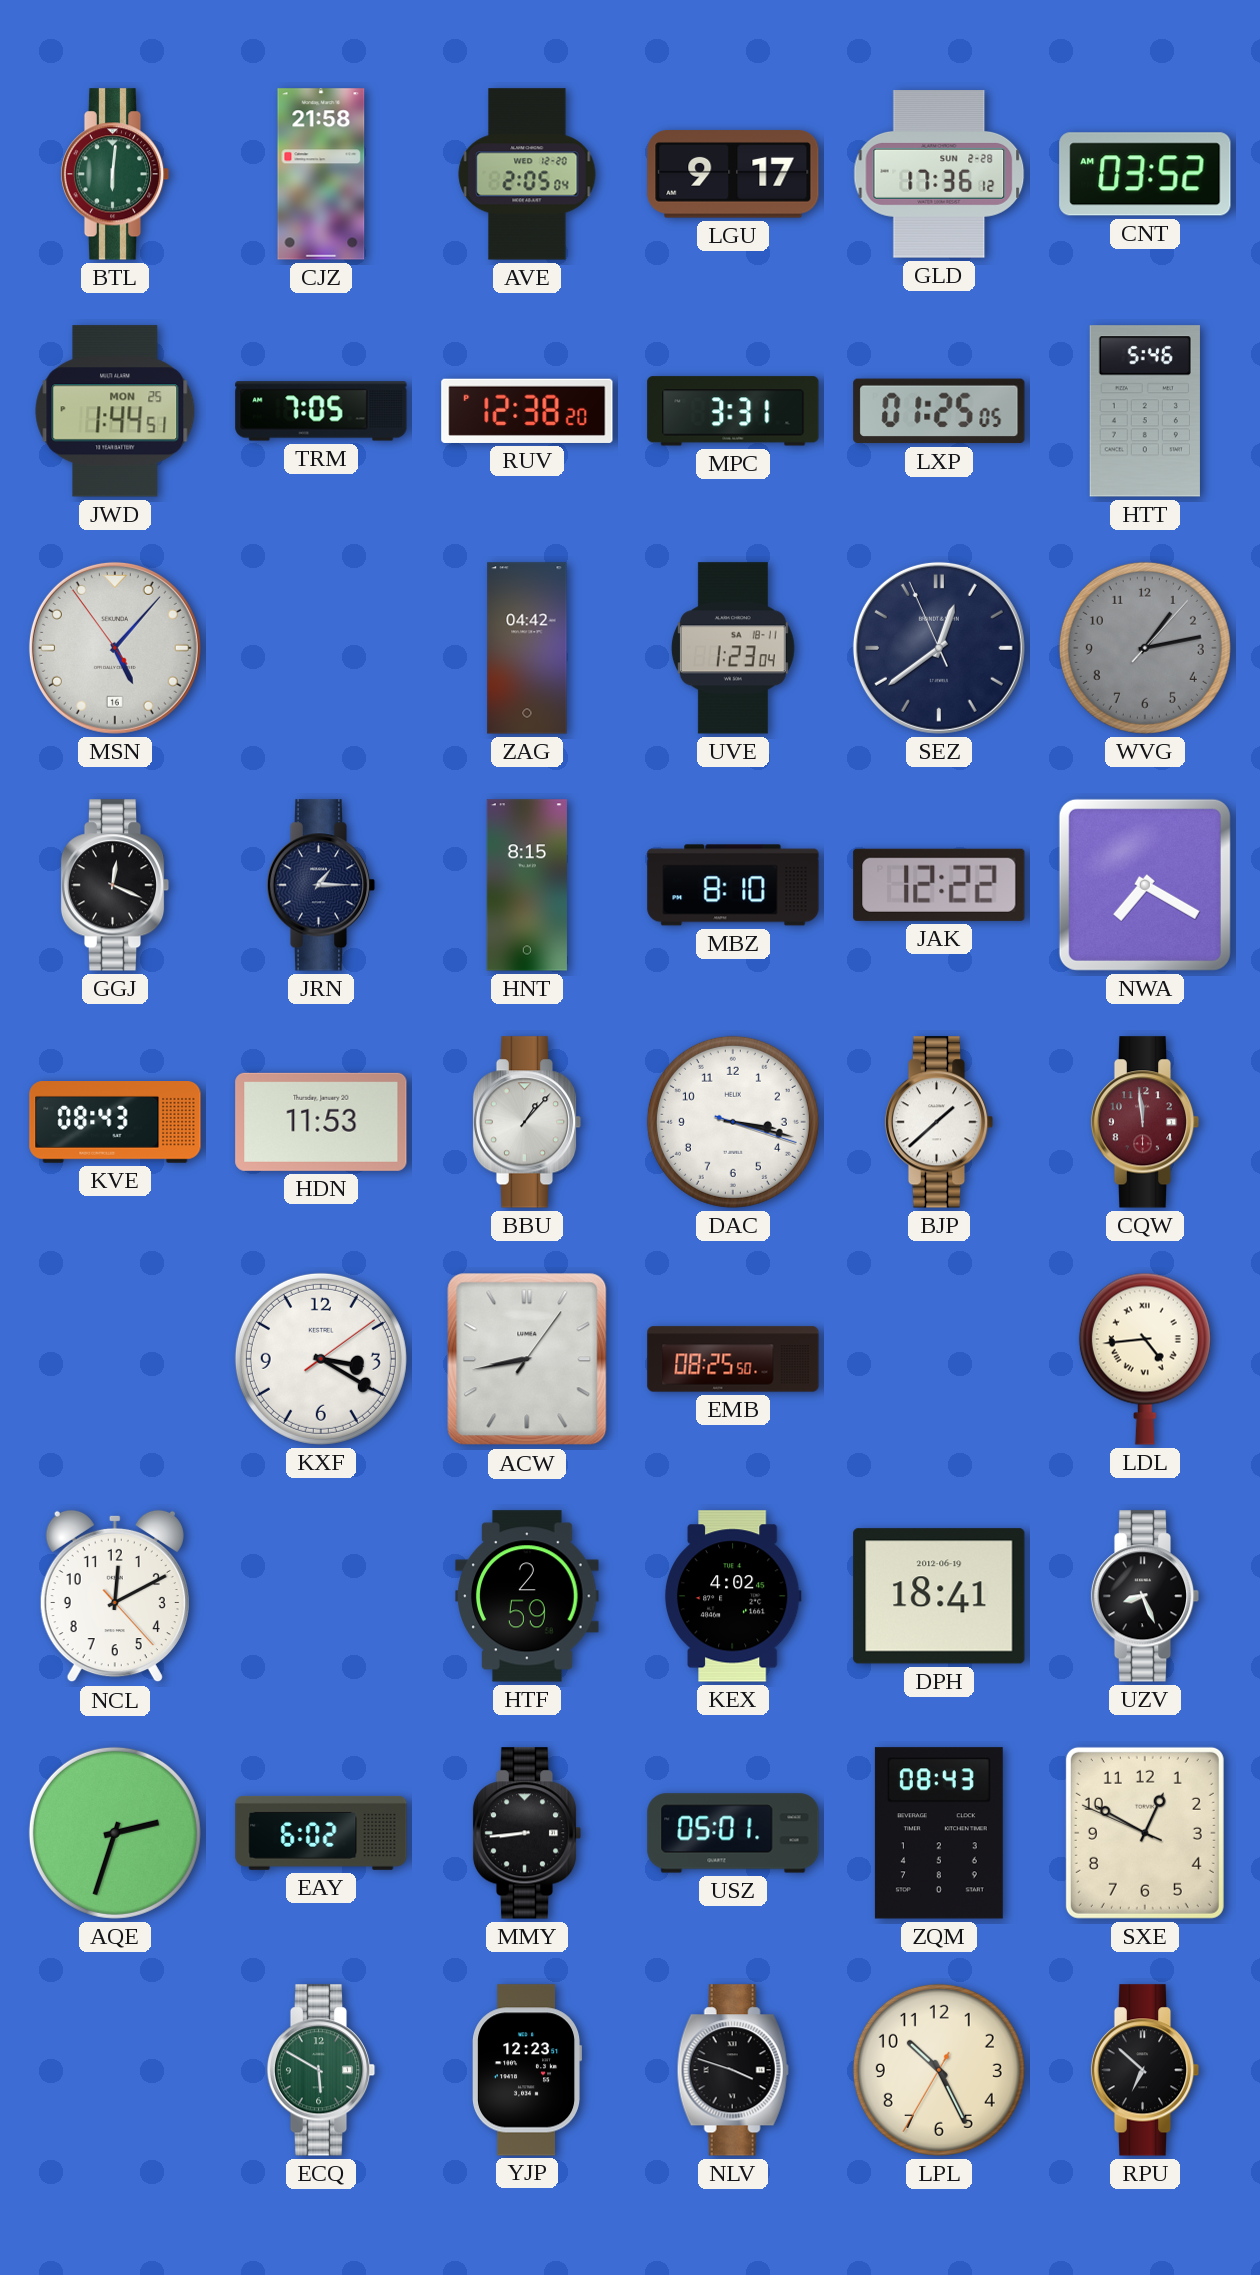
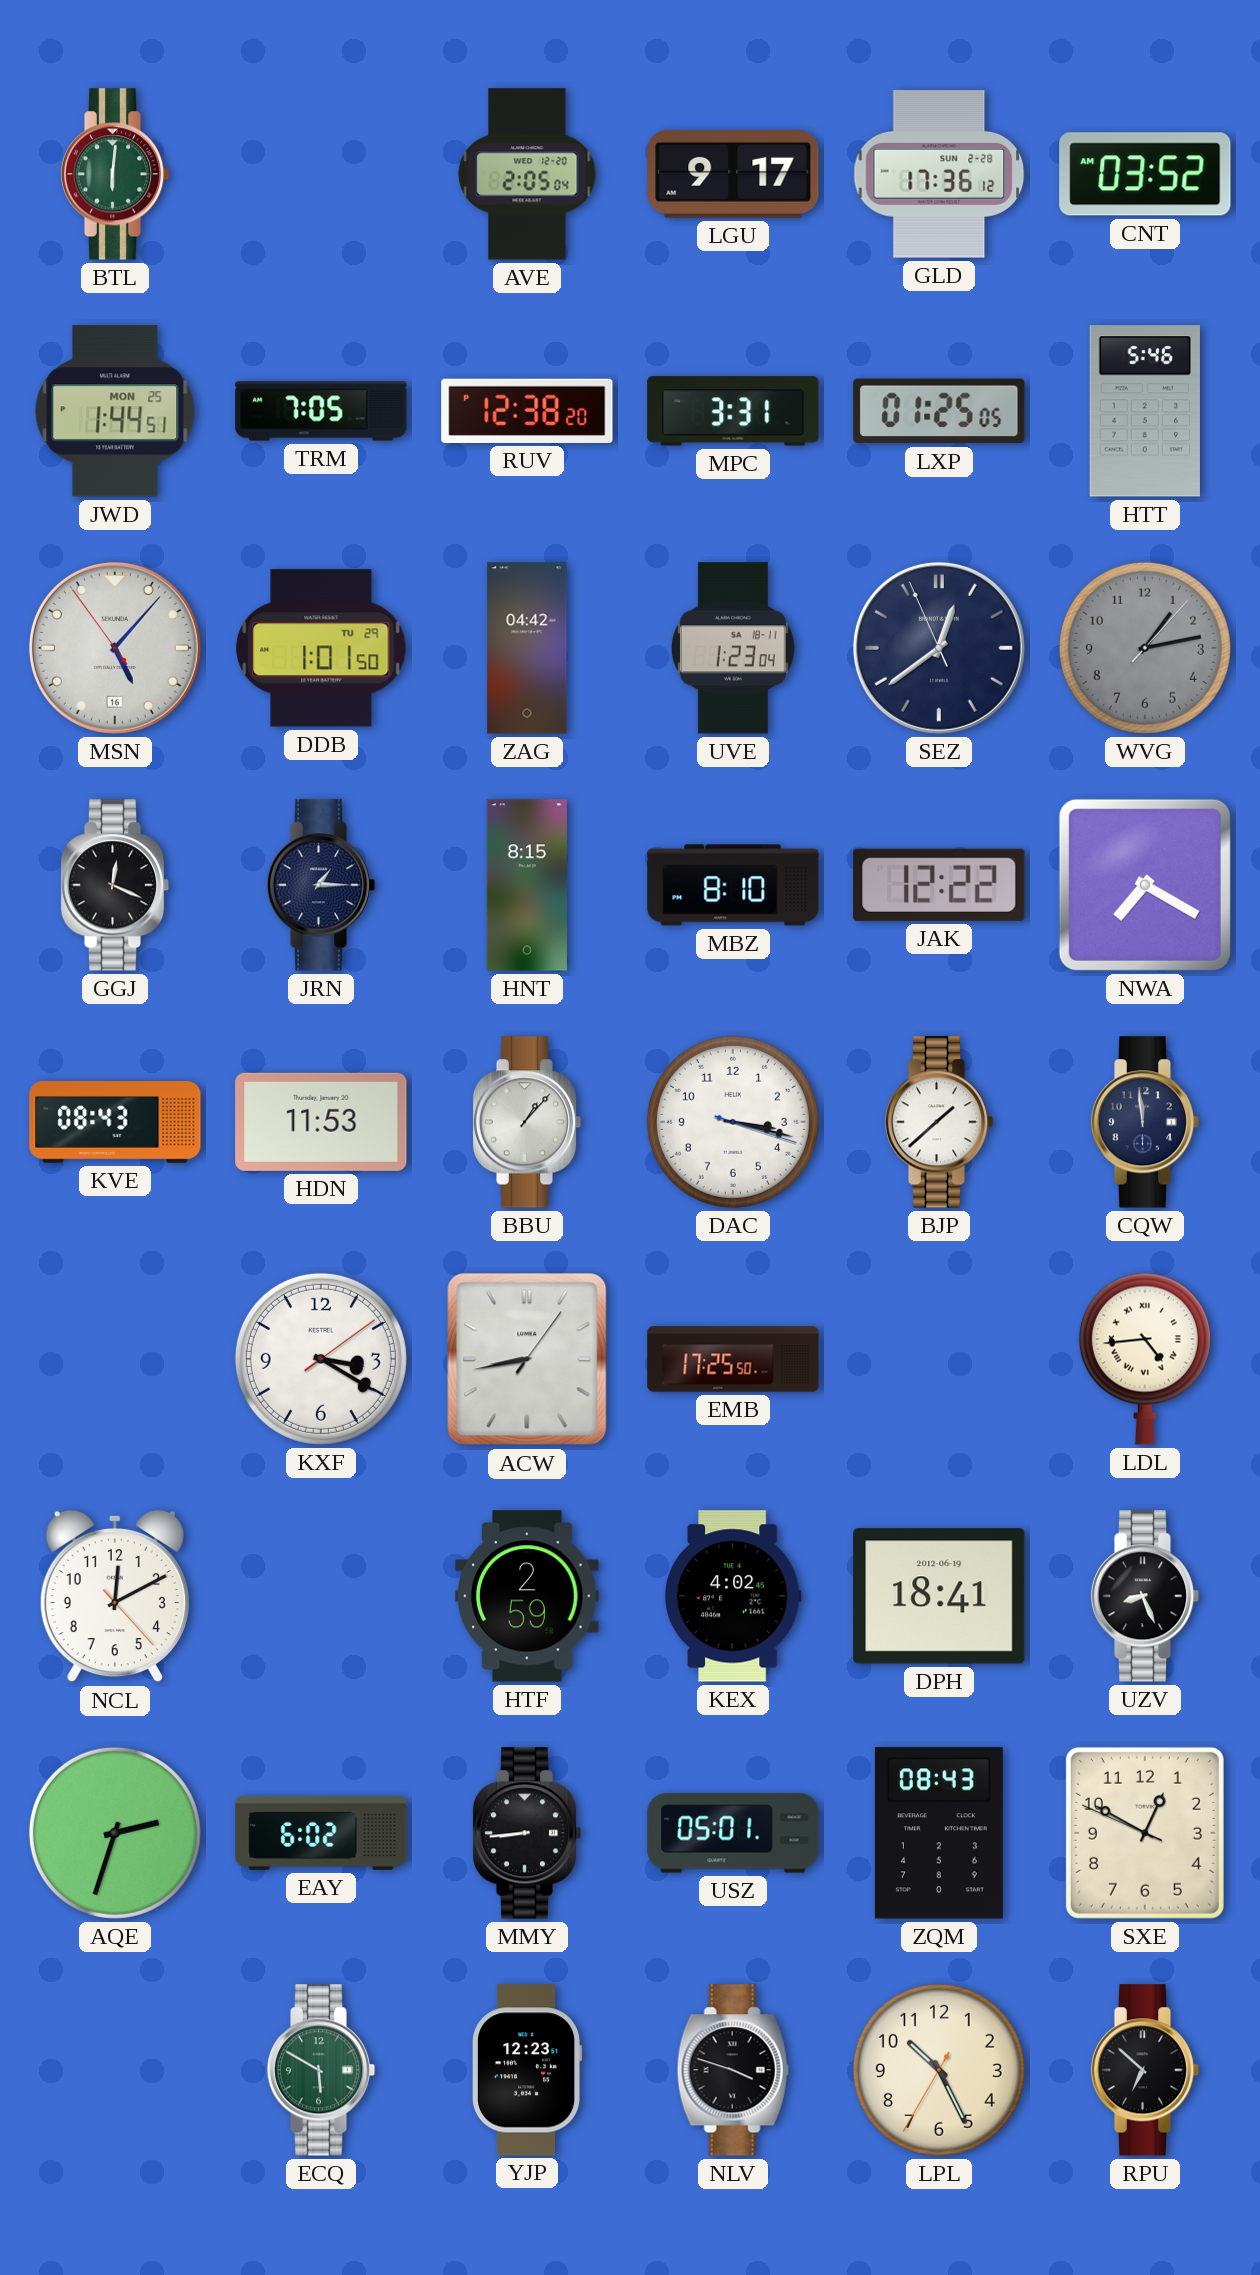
CJZ: 21:58 -> none (321, 174)
DDB: none -> 1:01 (321, 648)
CQW dial: burgundy -> navy (1145, 1122)
EMB: 08:25 -> 17:25 (733, 1359)
